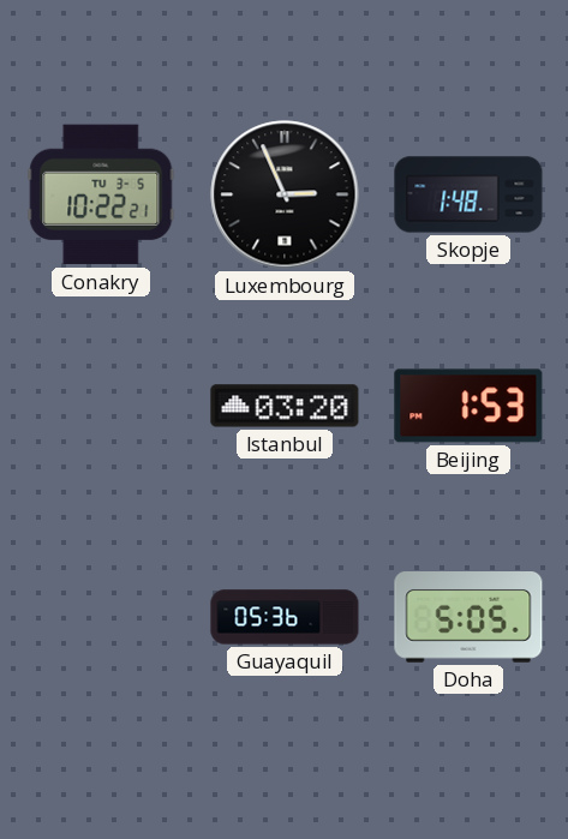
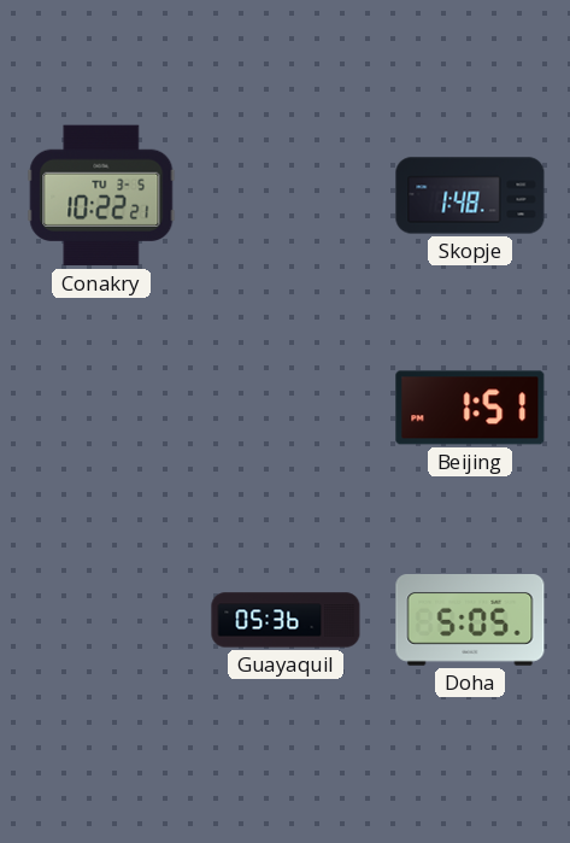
Luxembourg: 2:56 -> none (285, 194)
Istanbul: 03:20 -> none (285, 406)
Beijing: 1:53 -> 1:51 (470, 408)
